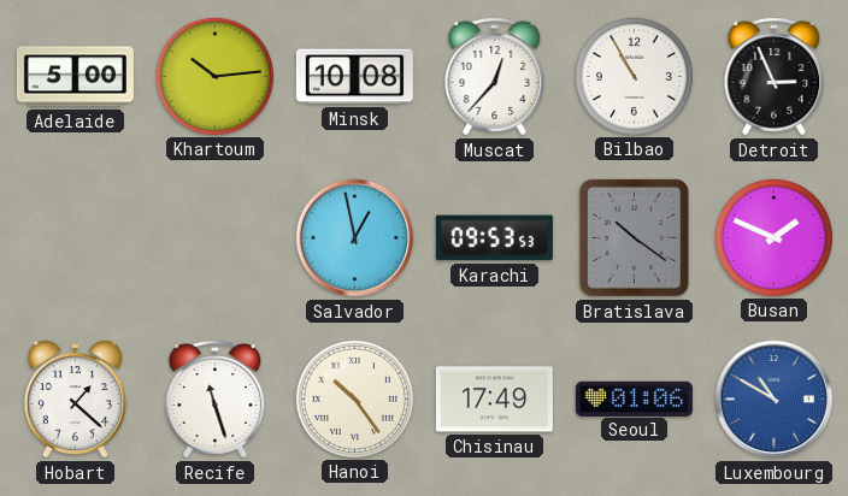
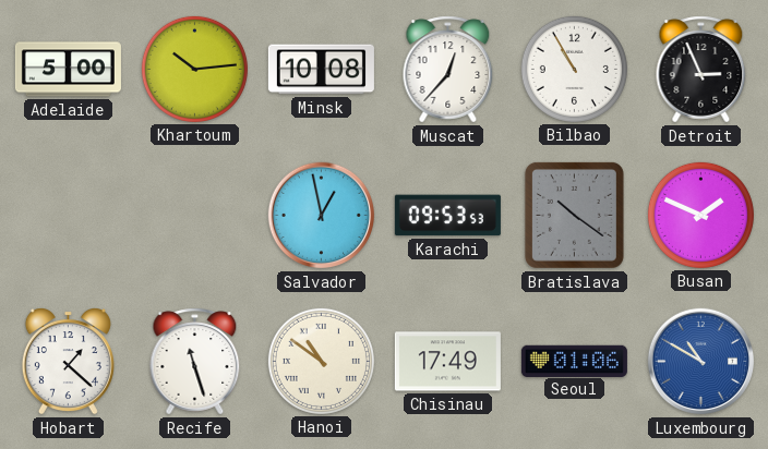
Hanoi: 10:24 -> 10:51 (321, 361)
